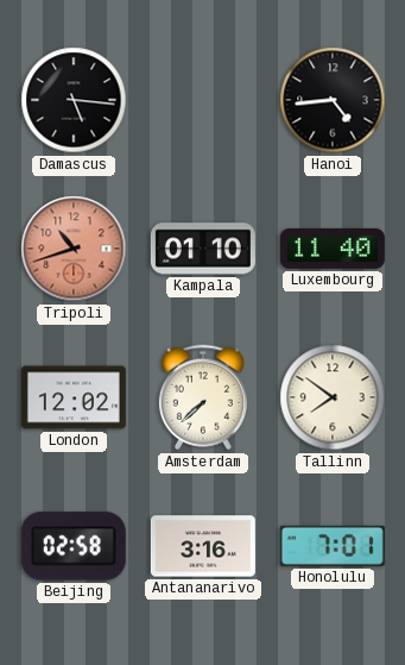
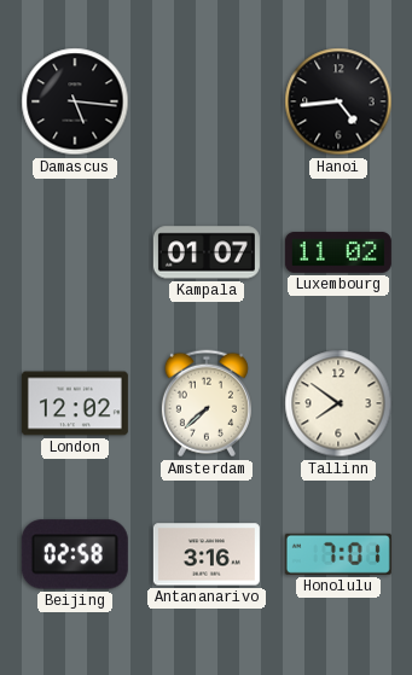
Tripoli: 10:42 -> none (74, 249)
Kampala: 01:10 -> 01:07 (207, 252)
Luxembourg: 11:40 -> 11:02 (338, 252)
